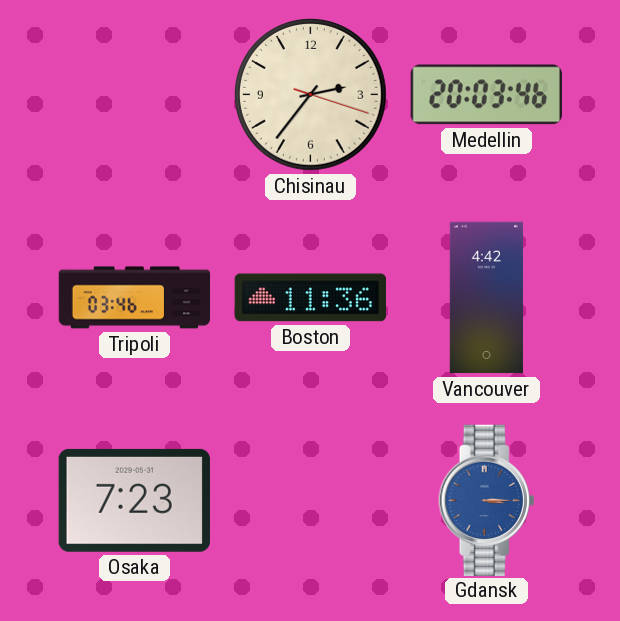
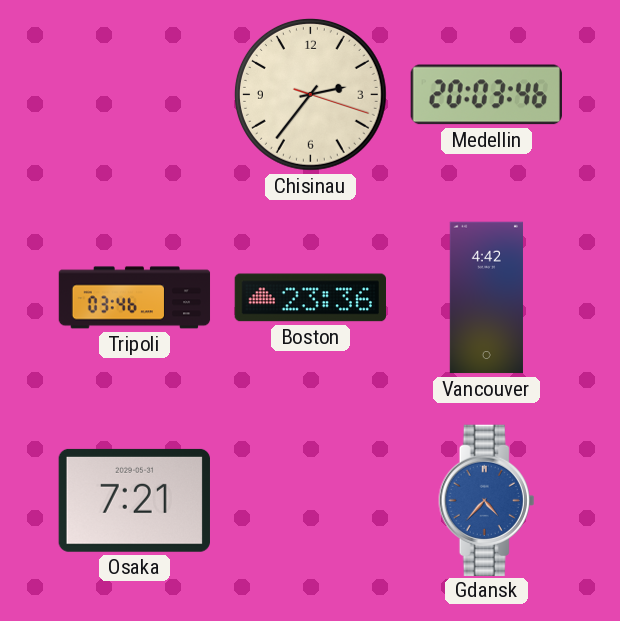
Boston: 11:36 -> 23:36 (310, 298)
Osaka: 7:23 -> 7:21 (134, 500)
Gdansk: 3:15 -> 4:37 (487, 500)
